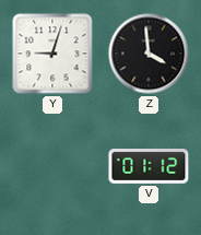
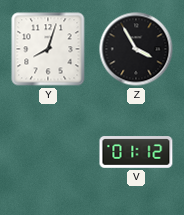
Y: 9:03 -> 8:03 (48, 49)
Z: 3:59 -> 3:55 (136, 49)
